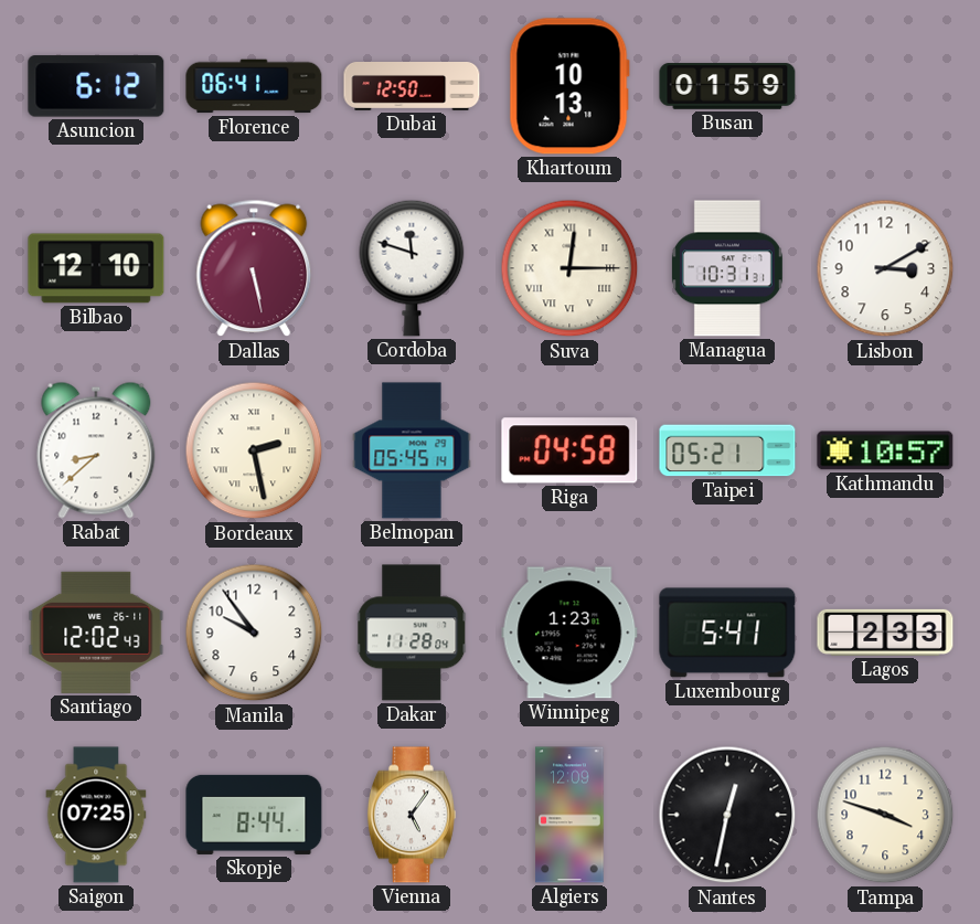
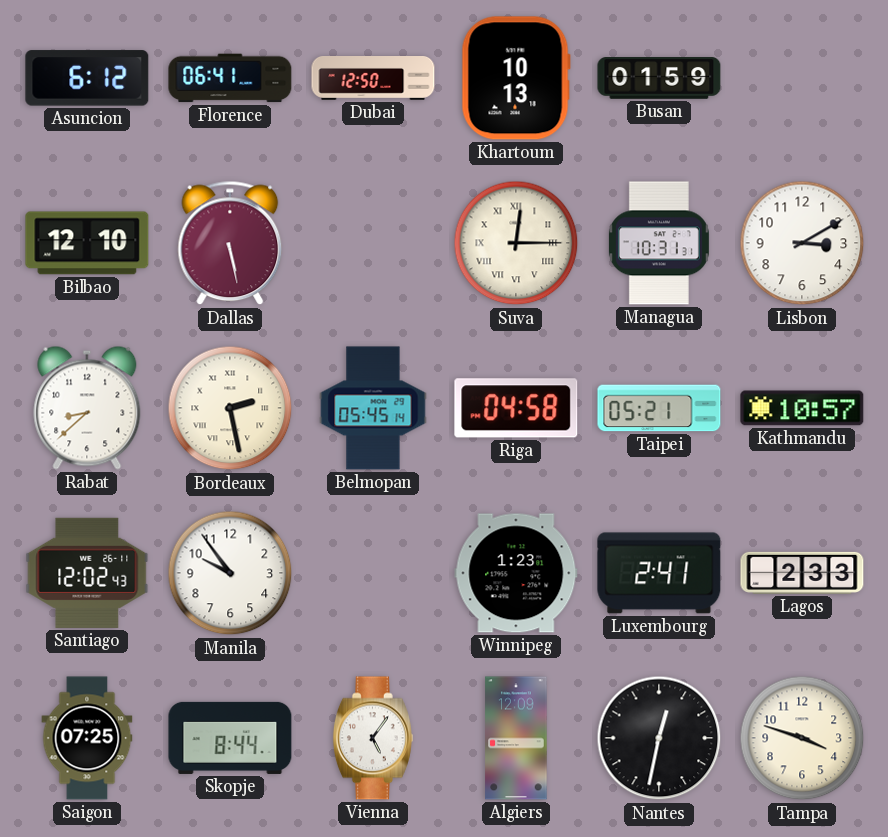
Cordoba: 11:48 -> none (412, 268)
Dakar: 11:28 -> none (412, 633)
Luxembourg: 5:41 -> 2:41 (659, 573)
